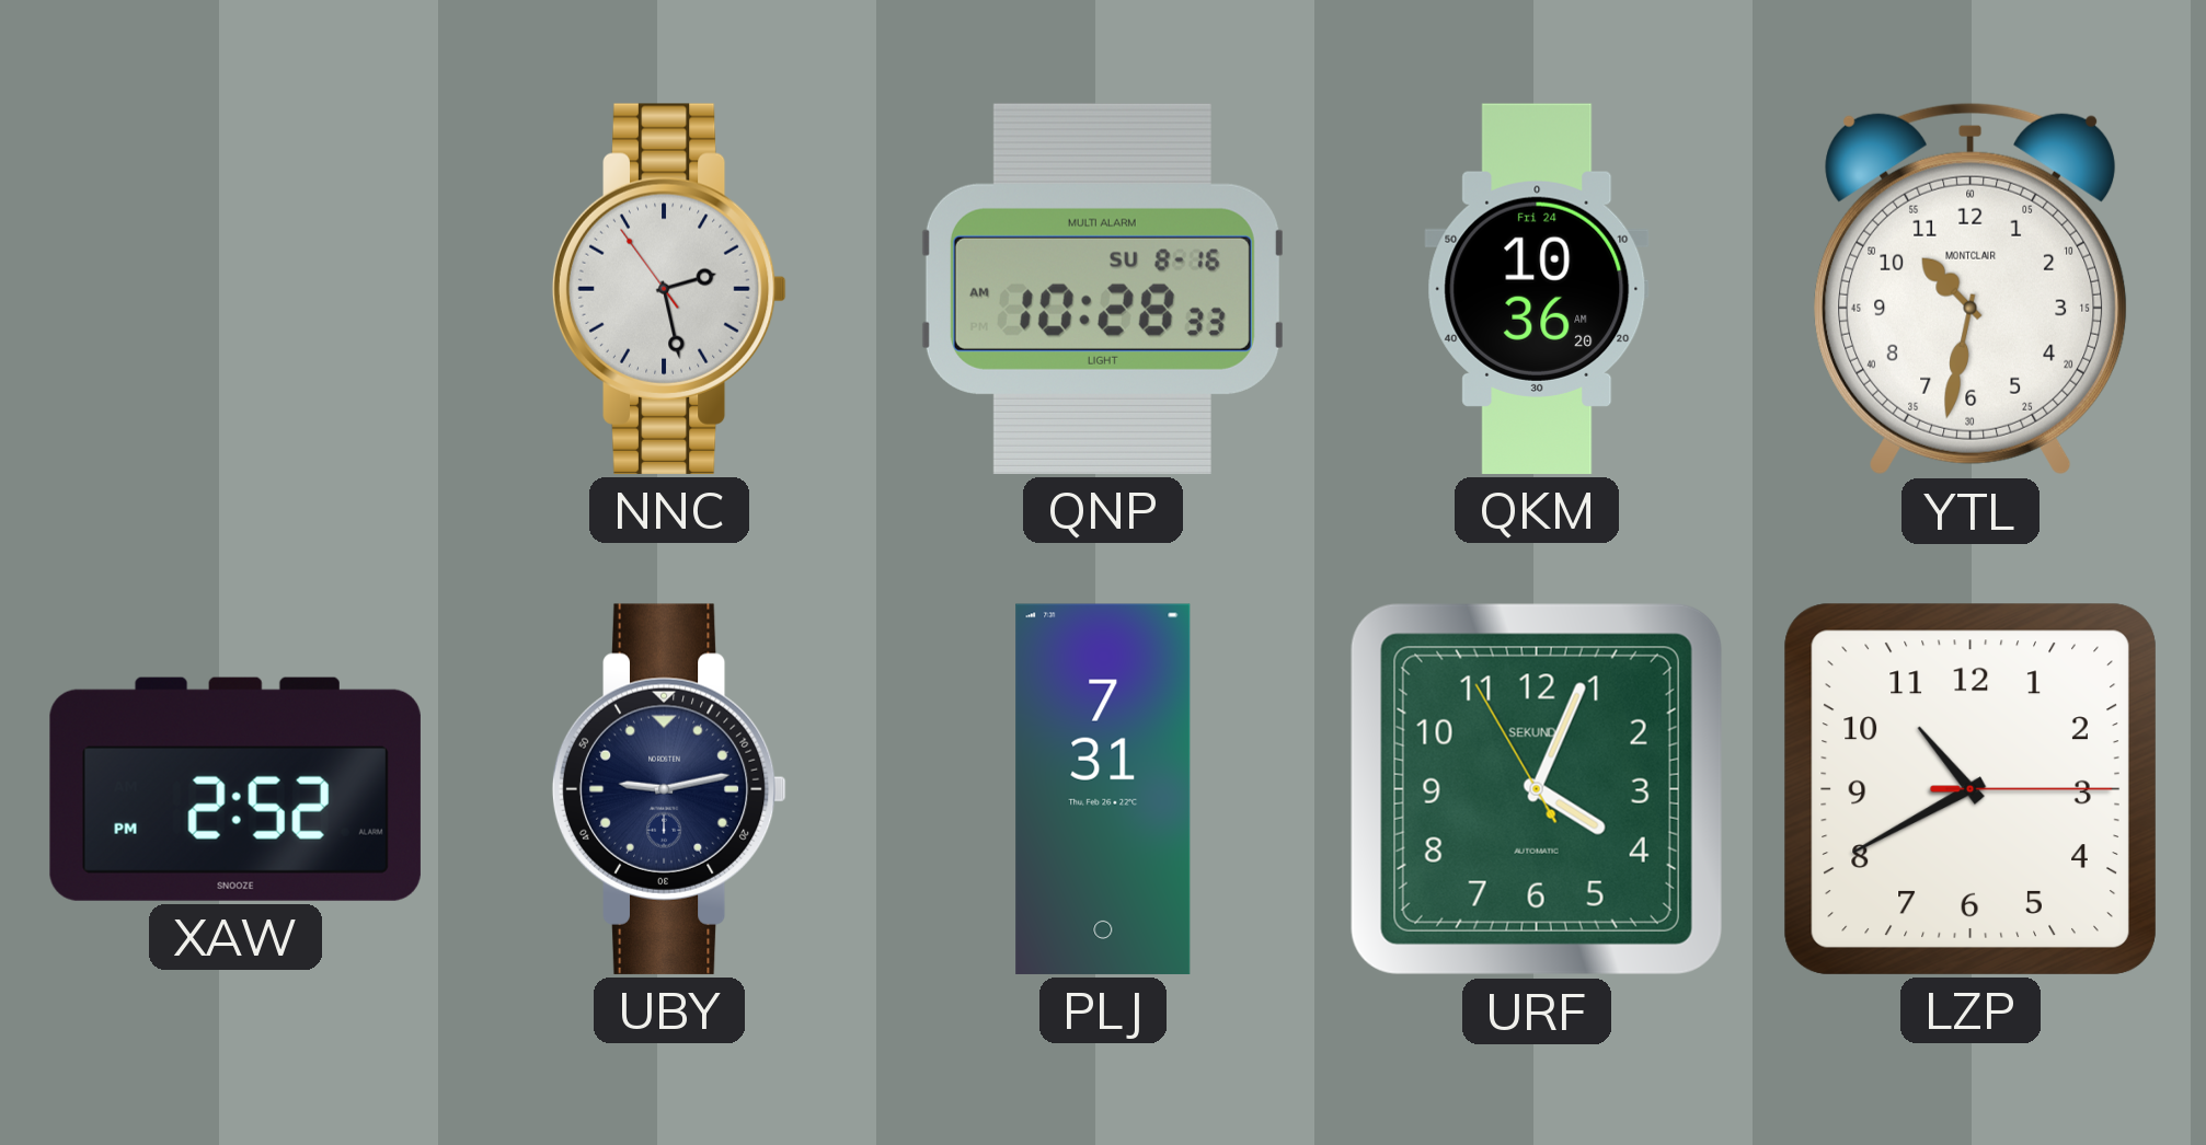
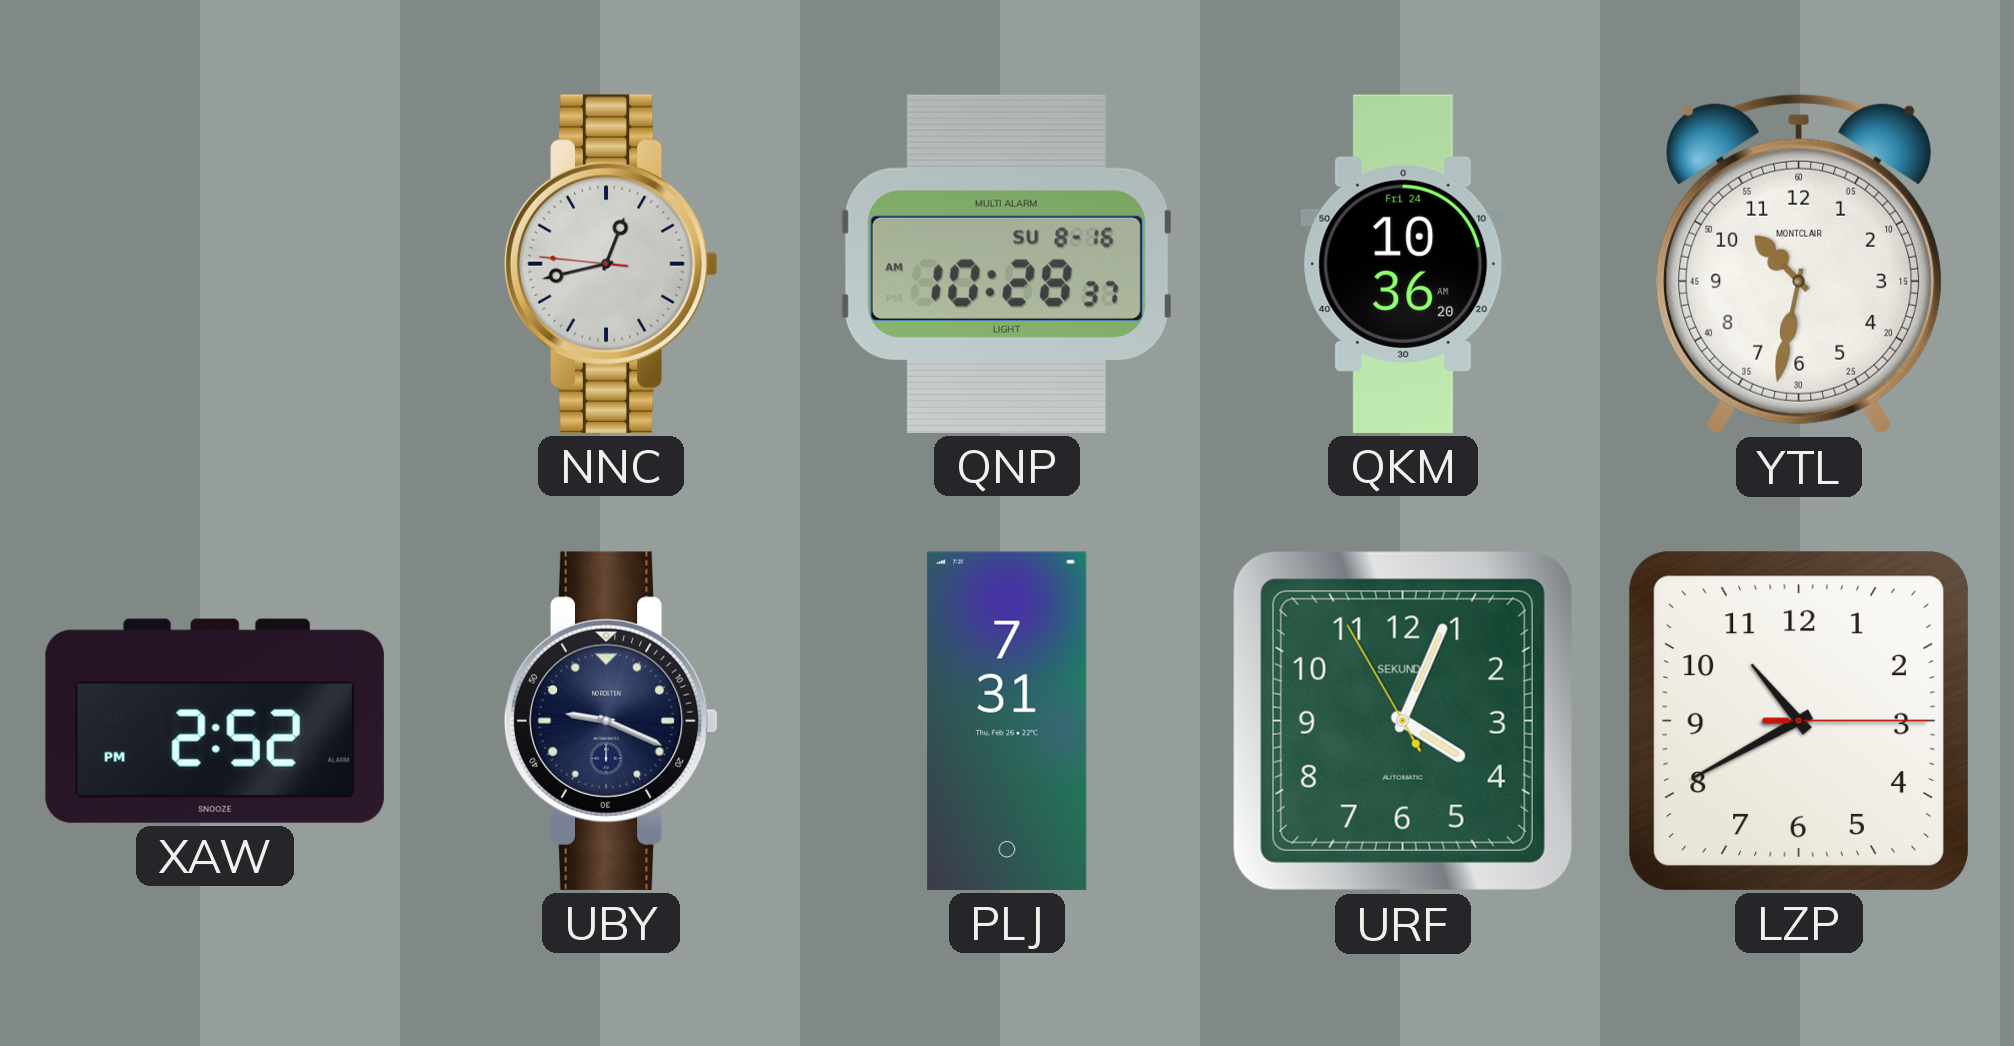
NNC: 2:27 -> 12:42 (611, 264)
QNP: 10:28:33 AM -> 10:28:37 AM (1006, 264)
UBY: 9:13 -> 9:19 (611, 721)
